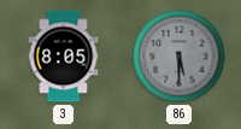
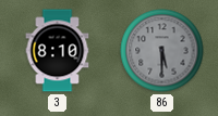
3: 8:05 -> 8:10 (58, 51)
